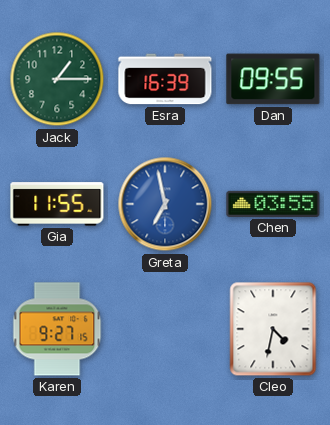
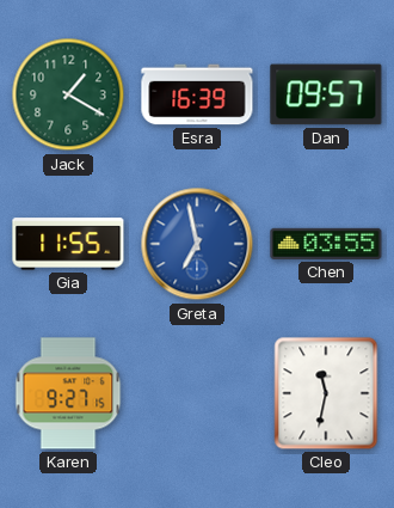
Jack: 1:15 -> 1:20 (68, 94)
Dan: 09:55 -> 09:57 (326, 94)
Cleo: 4:32 -> 11:32 (326, 393)
